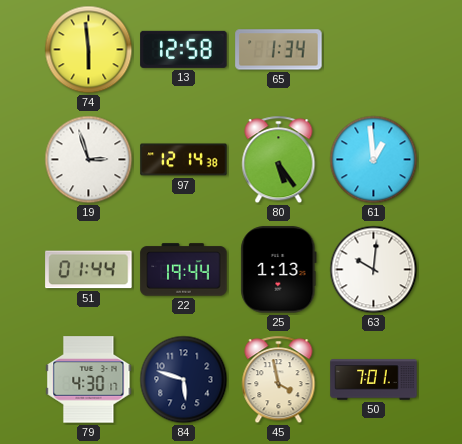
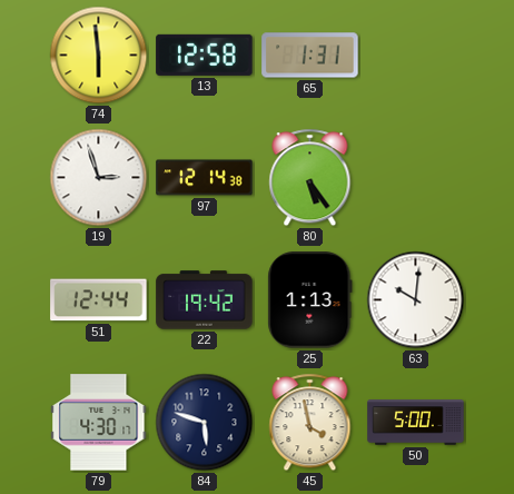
65: 1:34 -> 1:31 (310, 56)
61: 12:59 -> none (374, 160)
51: 01:44 -> 12:44 (99, 300)
22: 19:44 -> 19:42 (205, 300)
50: 7:01 -> 5:00 (416, 423)
